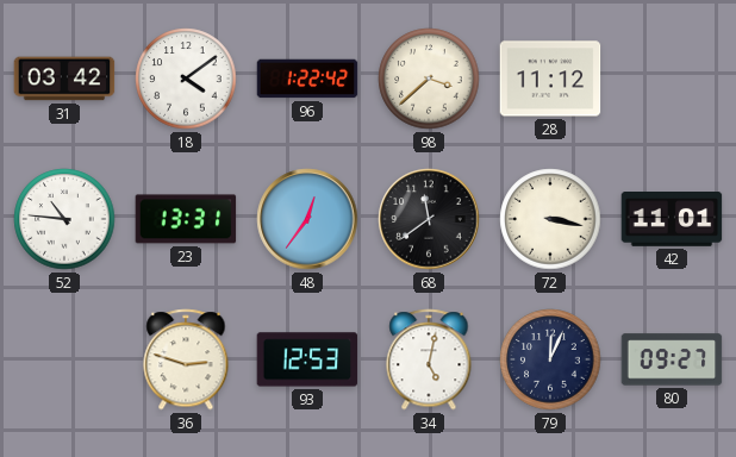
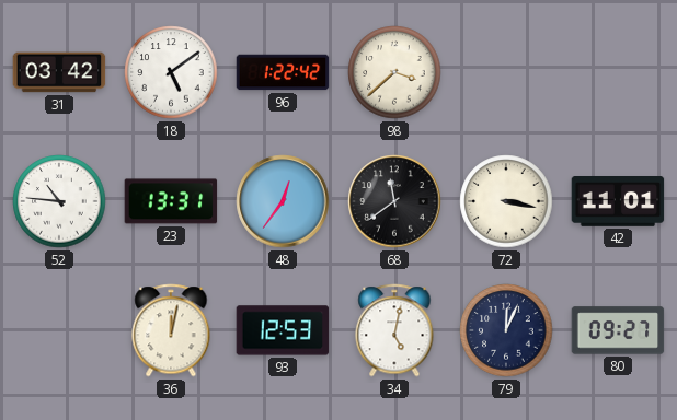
18: 4:09 -> 5:09 (171, 72)
28: 11:12 -> none (550, 79)
36: 2:48 -> 12:02 (171, 330)
